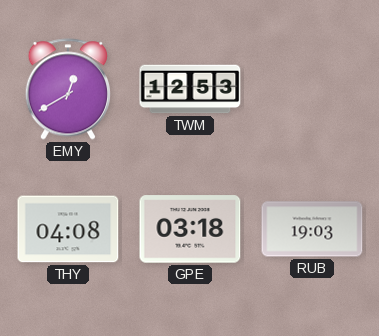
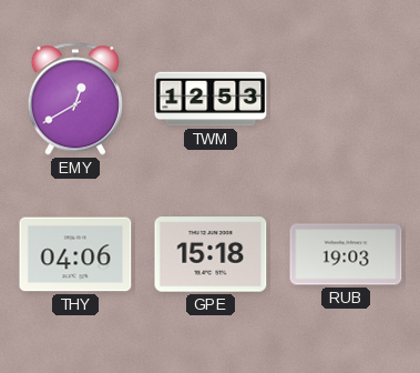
THY: 04:08 -> 04:06 (75, 254)
GPE: 03:18 -> 15:18 (211, 254)
